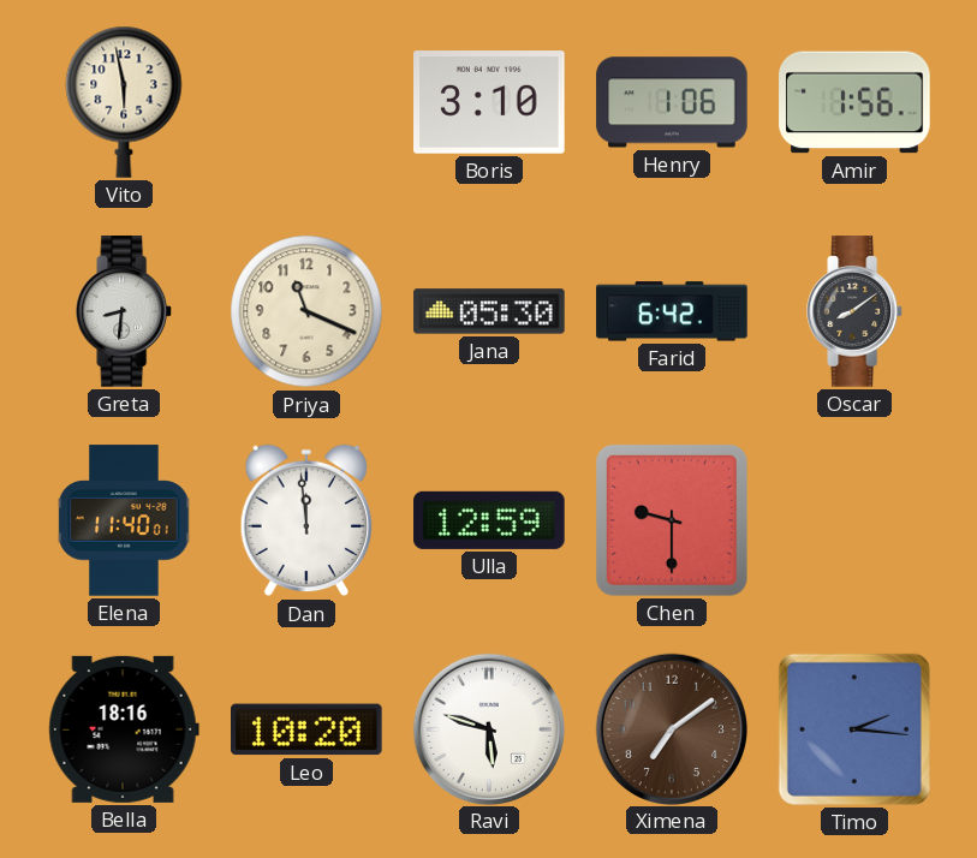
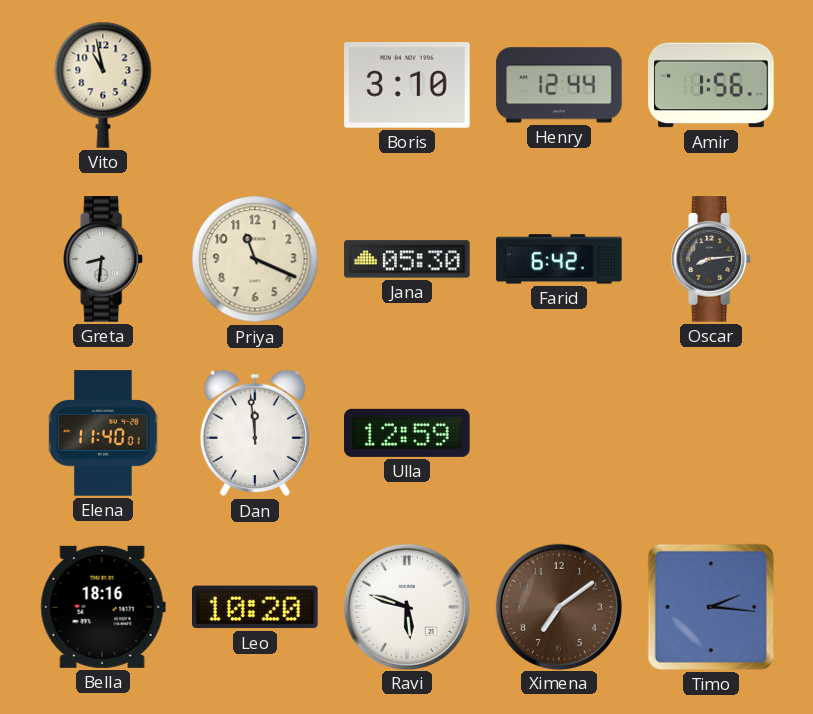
Vito: 5:58 -> 10:58 (103, 85)
Henry: 1:06 -> 12:44 (559, 85)
Oscar: 8:09 -> 8:14 (712, 259)
Chen: 9:30 -> none (672, 520)
